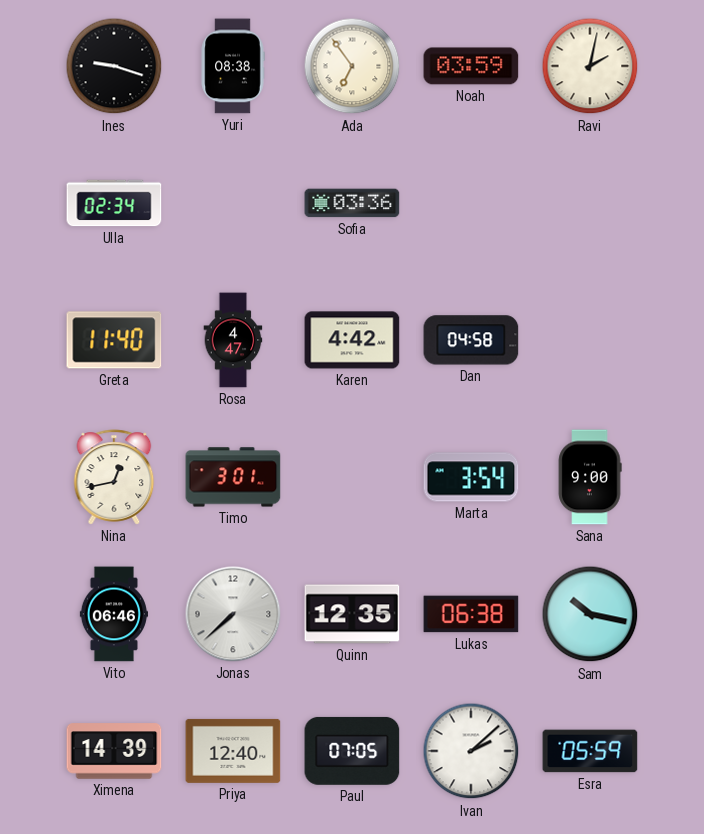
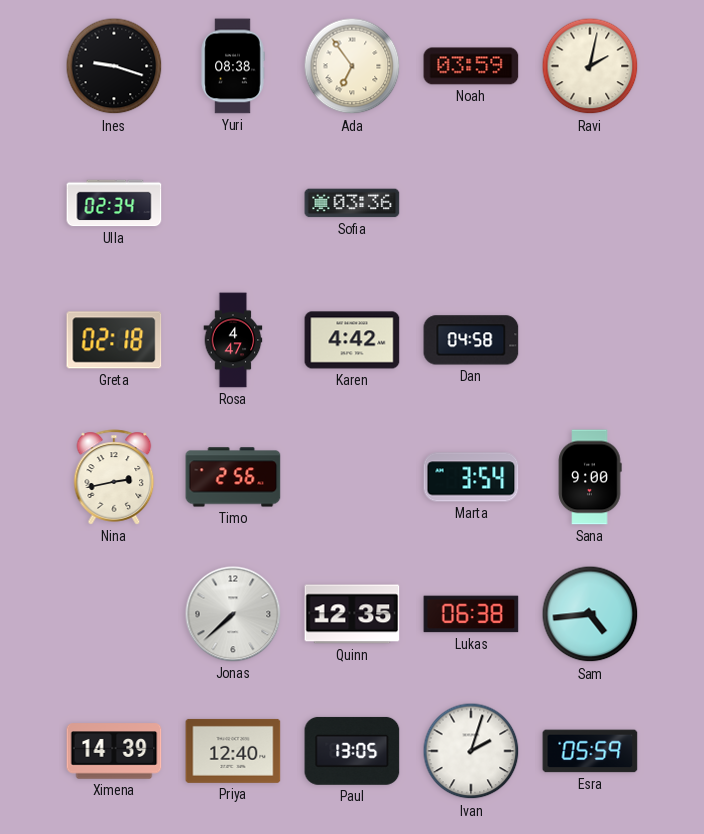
Greta: 11:40 -> 02:18 (114, 340)
Nina: 12:43 -> 2:43 (114, 477)
Timo: 3:01 -> 2:56 (233, 477)
Vito: 06:46 -> none (113, 614)
Sam: 10:17 -> 4:44 (590, 614)
Paul: 07:05 -> 13:05 (352, 751)
Ivan: 2:08 -> 2:03 (471, 751)
